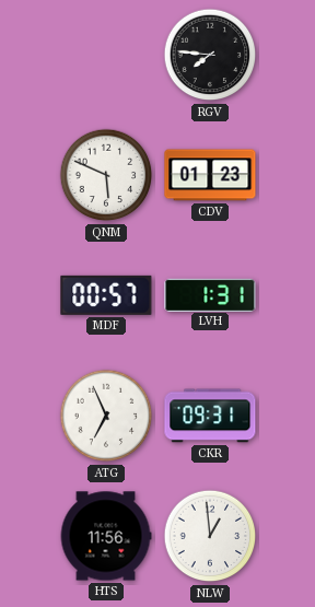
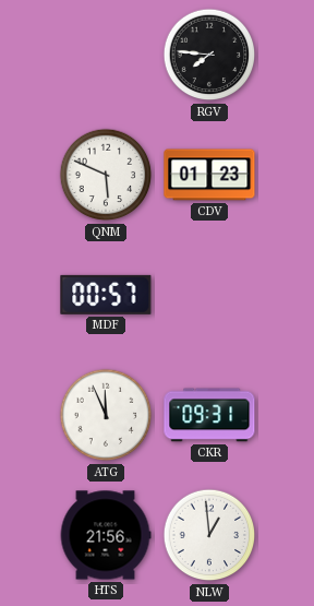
LVH: 1:31 -> none (210, 294)
ATG: 6:56 -> 11:56 (106, 415)
HTS: 11:56 -> 21:56 (106, 535)
